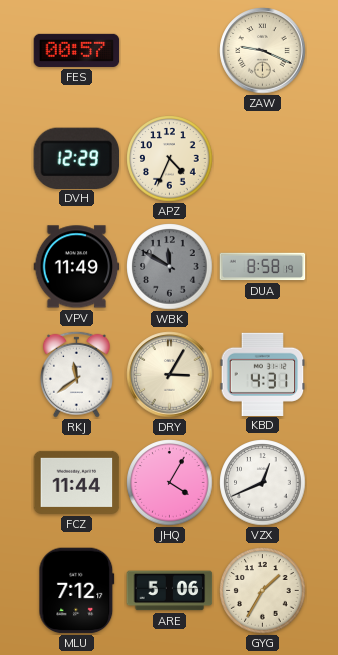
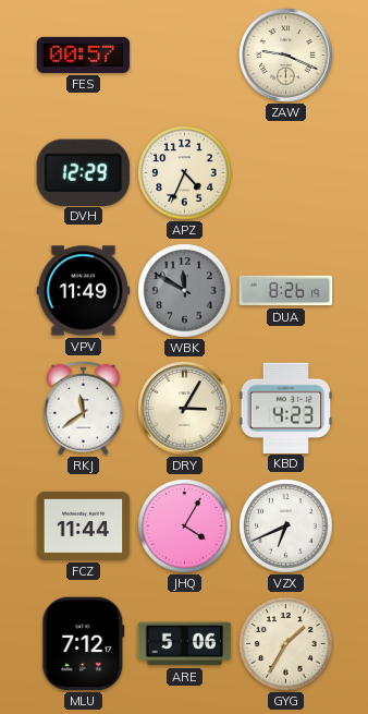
DUA: 8:58 -> 8:26 (286, 291)
KBD: 4:31 -> 4:23 (286, 408)
VZX: 12:41 -> 6:41 (286, 527)
